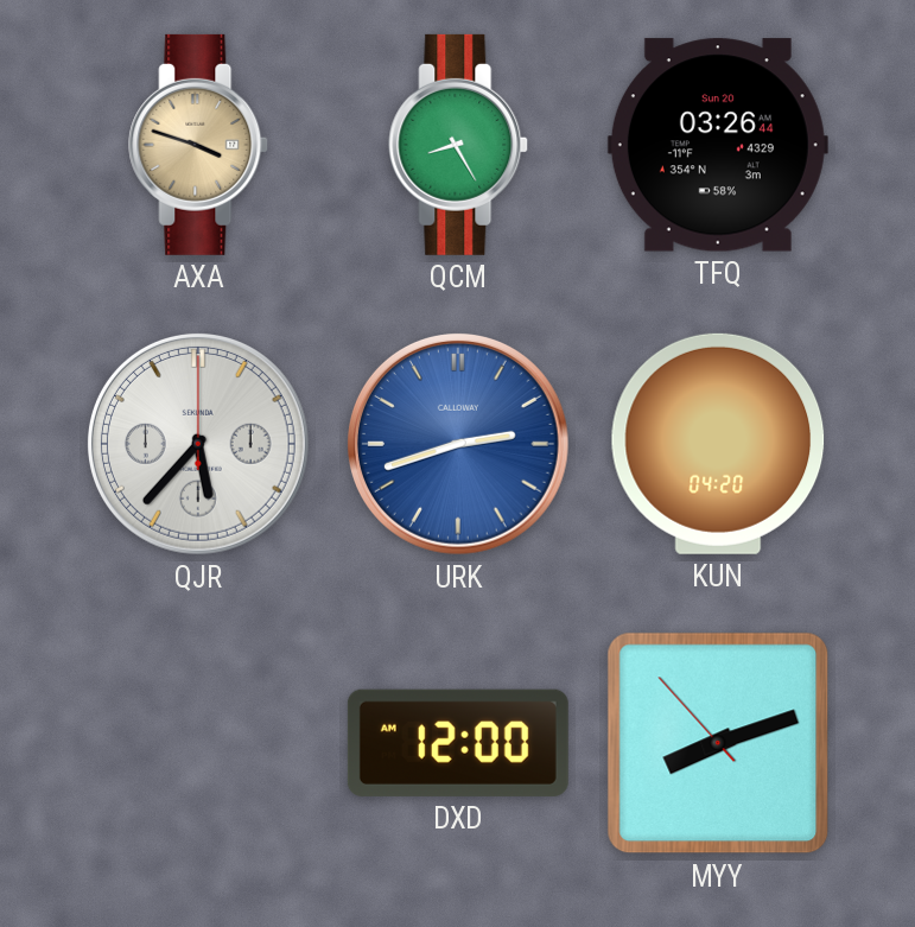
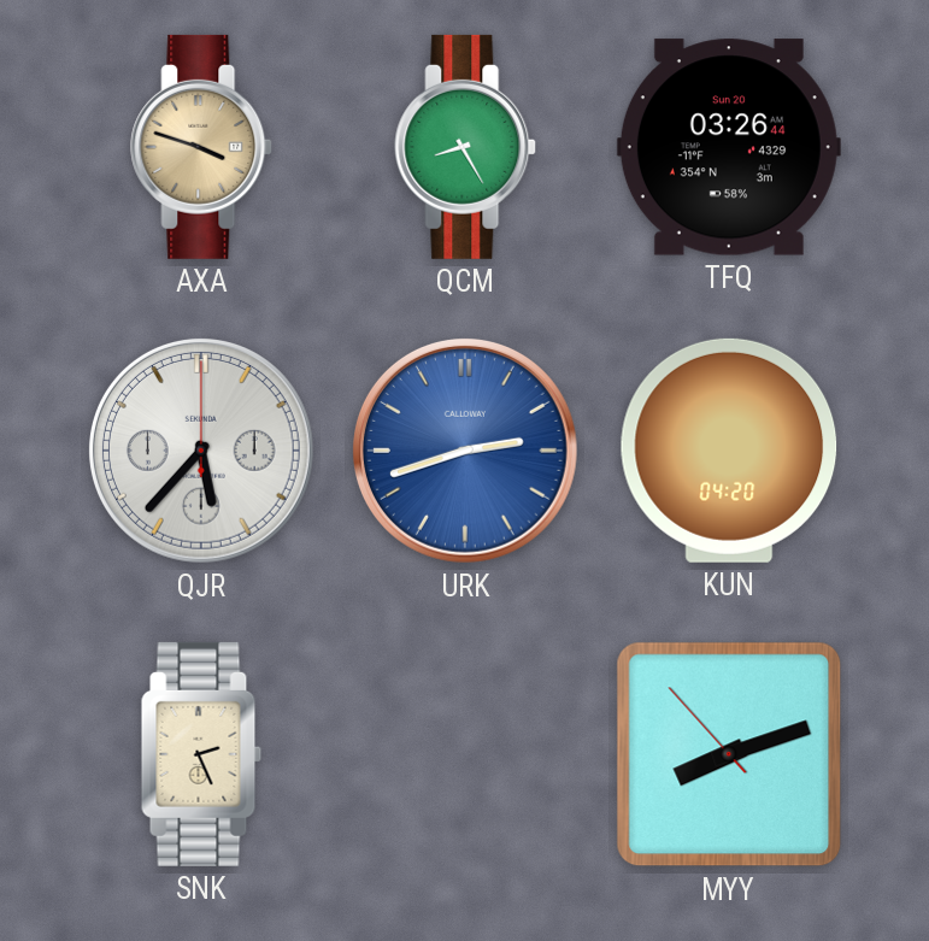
SNK: none -> 2:26 (201, 754)
DXD: 12:00 -> none (458, 743)
